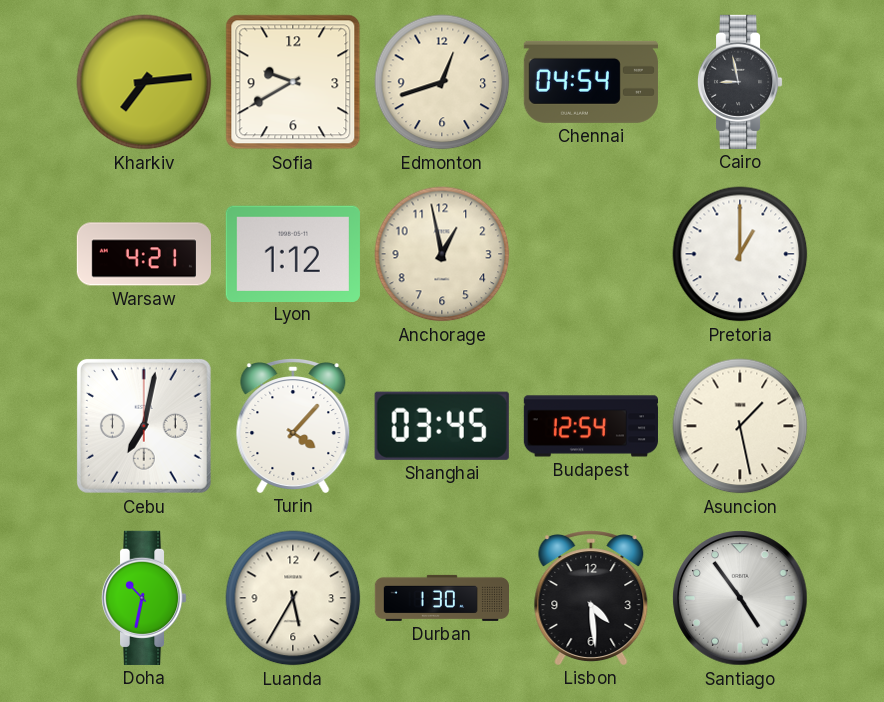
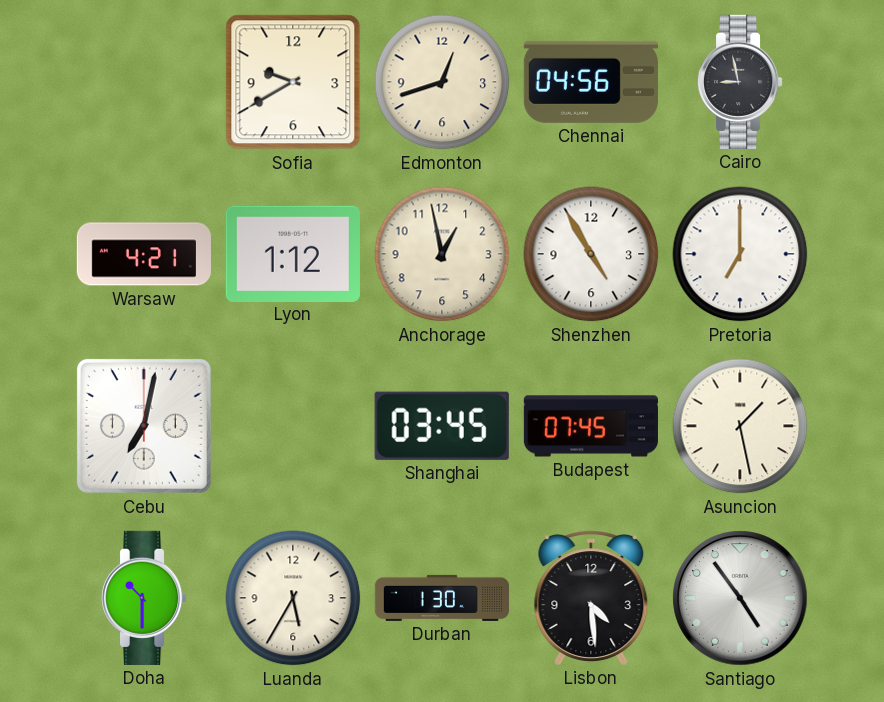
Kharkiv: 7:14 -> none (144, 82)
Chennai: 04:54 -> 04:56 (591, 82)
Shenzhen: none -> 4:55 (591, 254)
Pretoria: 1:00 -> 7:00 (740, 254)
Turin: 4:07 -> none (293, 426)
Budapest: 12:54 -> 07:45 (591, 426)
Doha: 10:32 -> 10:30 (144, 598)
